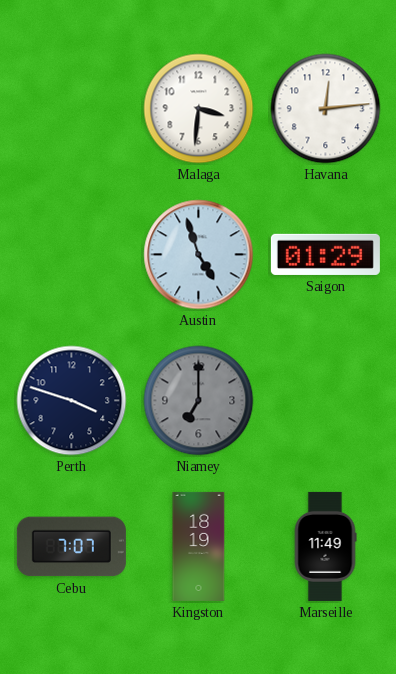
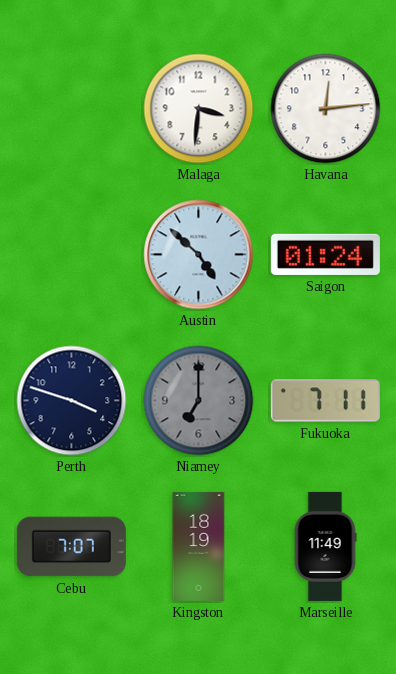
Austin: 4:57 -> 4:52 (199, 255)
Saigon: 01:29 -> 01:24 (325, 254)
Fukuoka: none -> 7:11 (325, 401)
